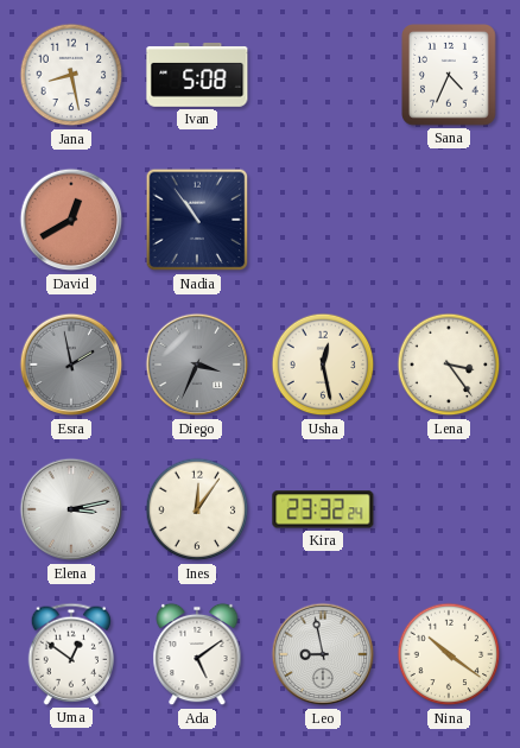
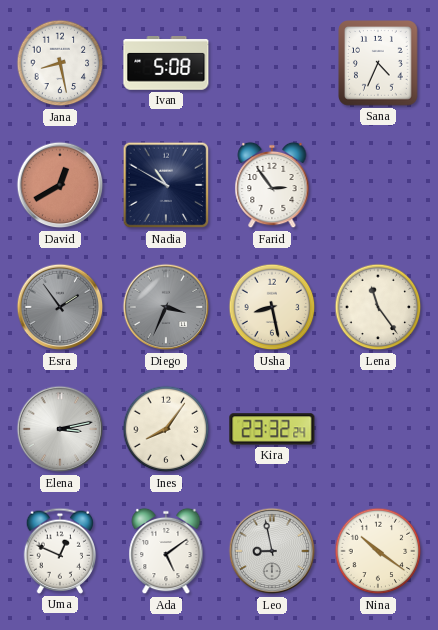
Nadia: 10:54 -> 10:50 (166, 185)
Farid: none -> 2:54 (272, 185)
Esra: 1:58 -> 1:54 (60, 307)
Usha: 12:28 -> 8:28 (272, 307)
Lena: 3:24 -> 11:24 (378, 307)
Ines: 12:06 -> 8:06 (166, 429)
Uma: 12:51 -> 12:49 (60, 551)
